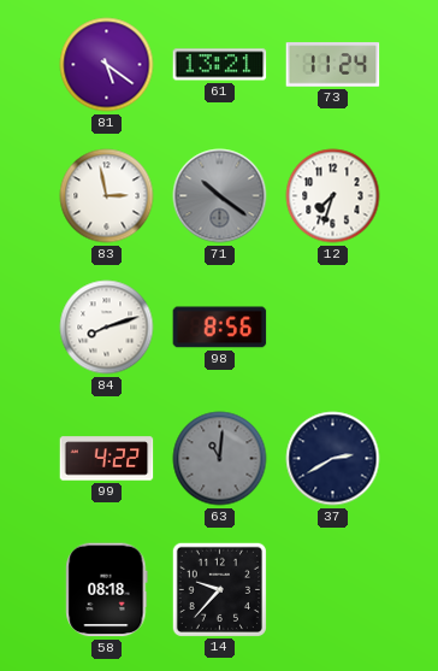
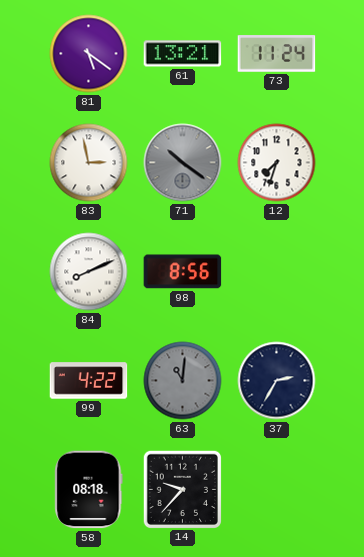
84: 8:12 -> 8:11 (89, 272)
37: 2:40 -> 2:35 (277, 381)
